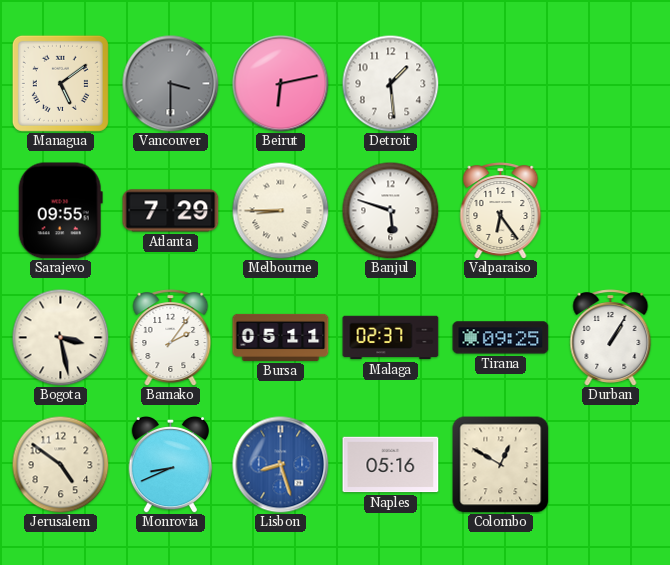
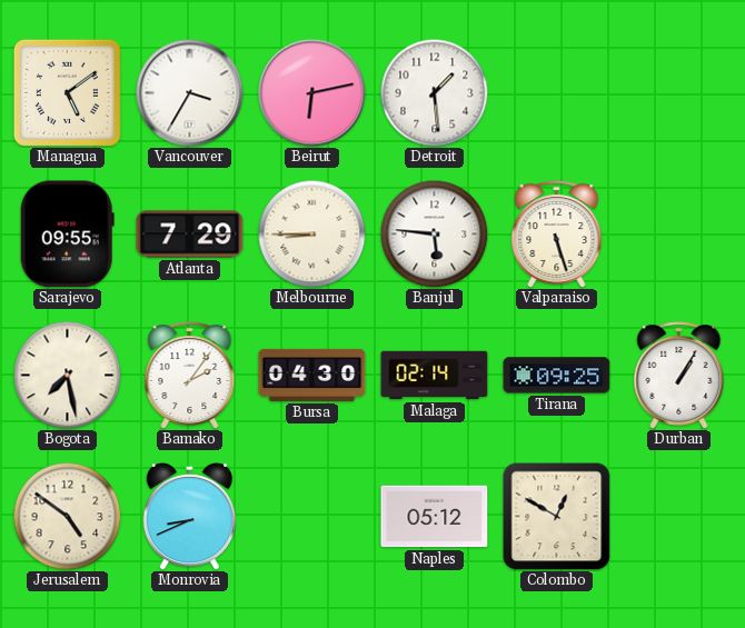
Vancouver: 3:30 -> 3:35 (190, 93)
Vancouver dial: grey -> white (190, 93)
Banjul: 5:48 -> 5:46 (434, 233)
Valparaiso: 6:24 -> 5:27 (557, 235)
Bogota: 3:28 -> 7:28 (67, 375)
Bursa: 05:11 -> 04:30 (312, 375)
Malaga: 02:37 -> 02:14 (435, 376)
Lisbon: 8:27 -> none (281, 465)
Naples: 05:16 -> 05:12 (435, 517)
